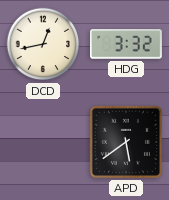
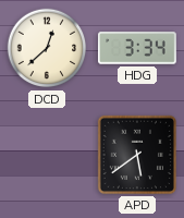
DCD: 12:43 -> 12:38 (47, 48)
HDG: 3:32 -> 3:34 (137, 48)
